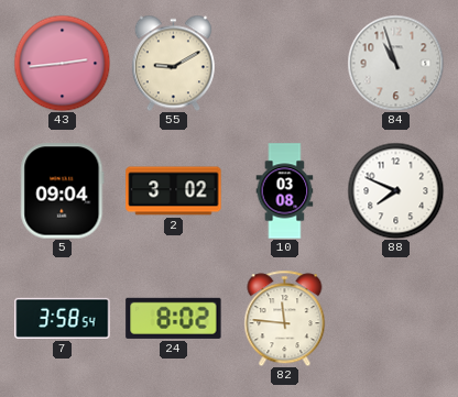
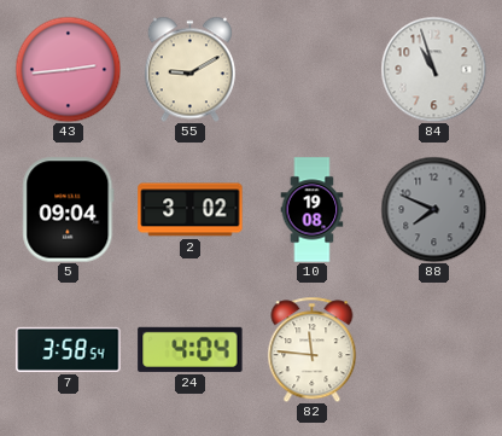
10: 03:08 -> 19:08 (313, 210)
88 dial: white -> grey (433, 209)
24: 8:02 -> 4:04 (191, 349)
